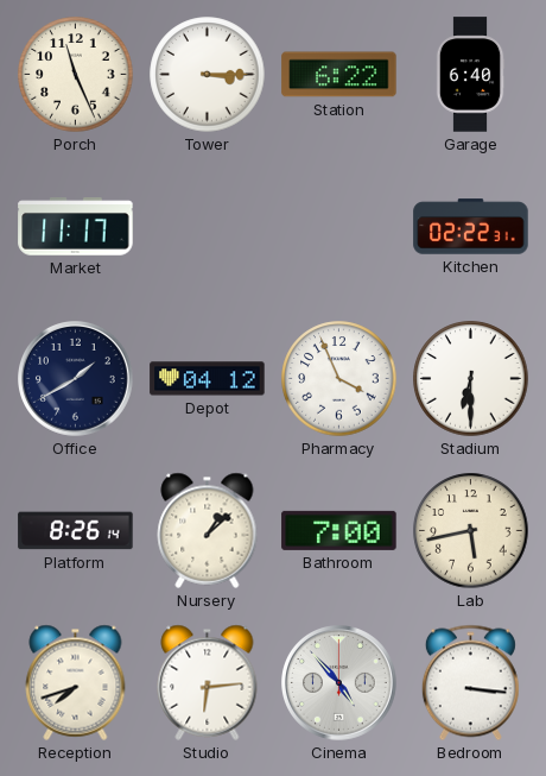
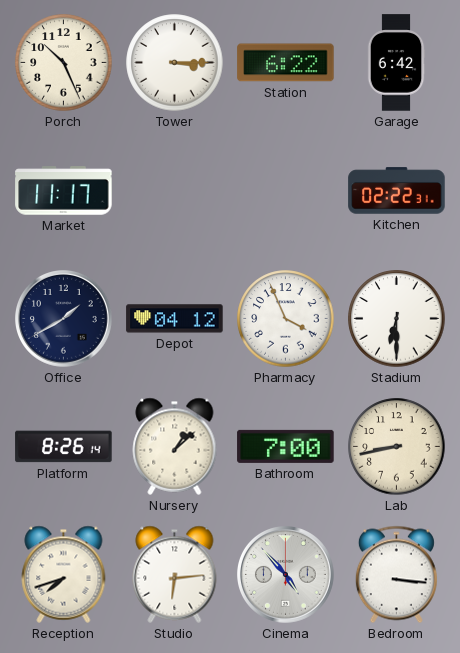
Porch: 11:26 -> 10:26 (64, 63)
Garage: 6:40 -> 6:42 (396, 63)
Lab: 5:43 -> 8:43 (397, 447)
